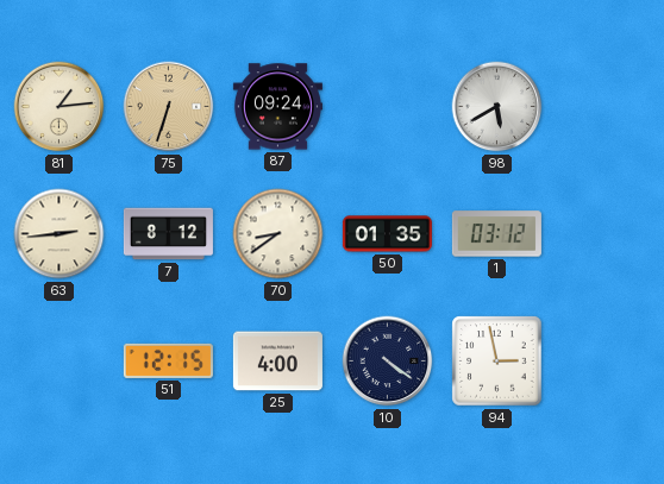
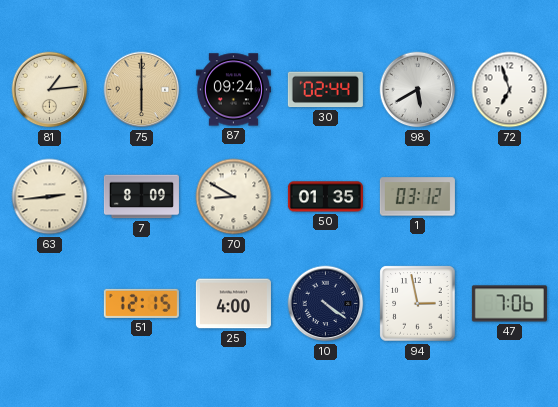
75: 6:33 -> 6:00 (142, 90)
30: none -> 02:44 (325, 90)
72: none -> 6:57 (510, 90)
7: 8:12 -> 8:09 (141, 197)
70: 8:39 -> 8:50 (234, 197)
47: none -> 7:06 (509, 304)
